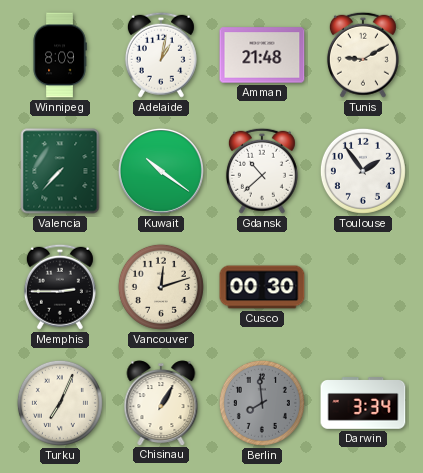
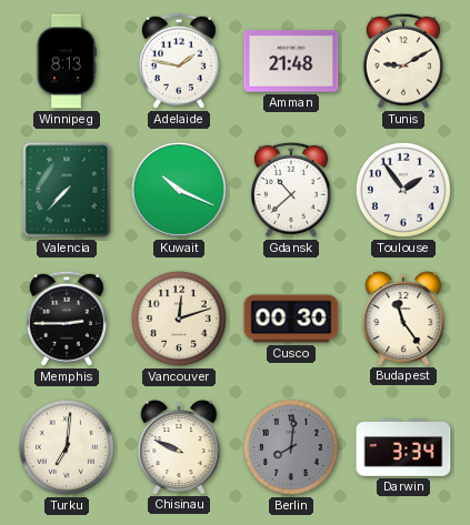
Winnipeg: 8:09 -> 8:13 (67, 61)
Adelaide: 1:02 -> 1:47 (179, 61)
Kuwait: 10:21 -> 10:19 (179, 190)
Budapest: none -> 11:24 (403, 319)
Turku: 7:04 -> 7:01 (67, 447)
Chisinau: 1:05 -> 9:49 (179, 447)
Berlin: 7:59 -> 8:01 (291, 447)
